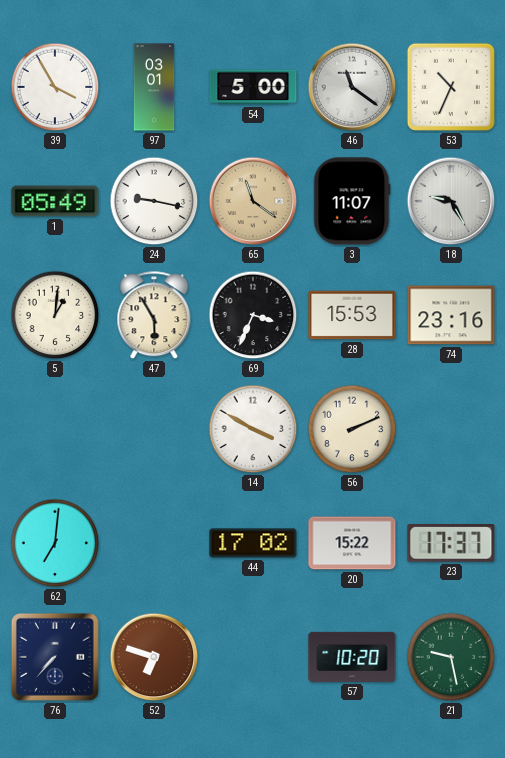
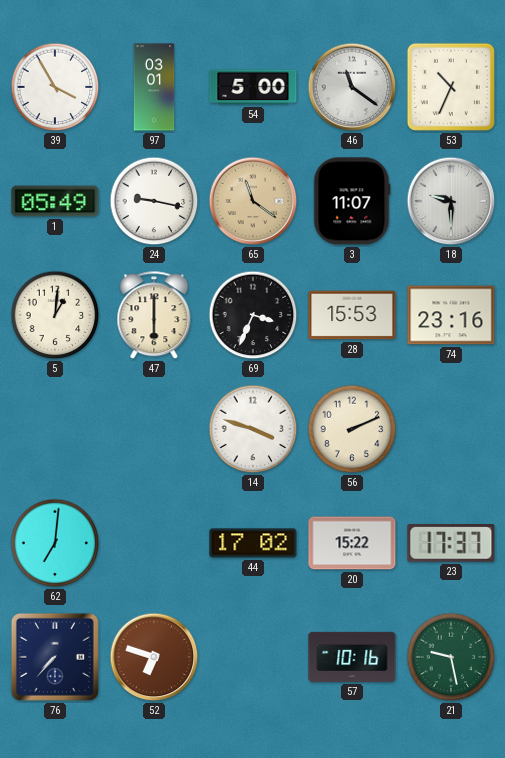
18: 9:25 -> 9:30 (451, 201)
47: 5:55 -> 6:00 (154, 316)
14: 3:50 -> 3:48 (253, 429)
57: 10:20 -> 10:16 (352, 657)
